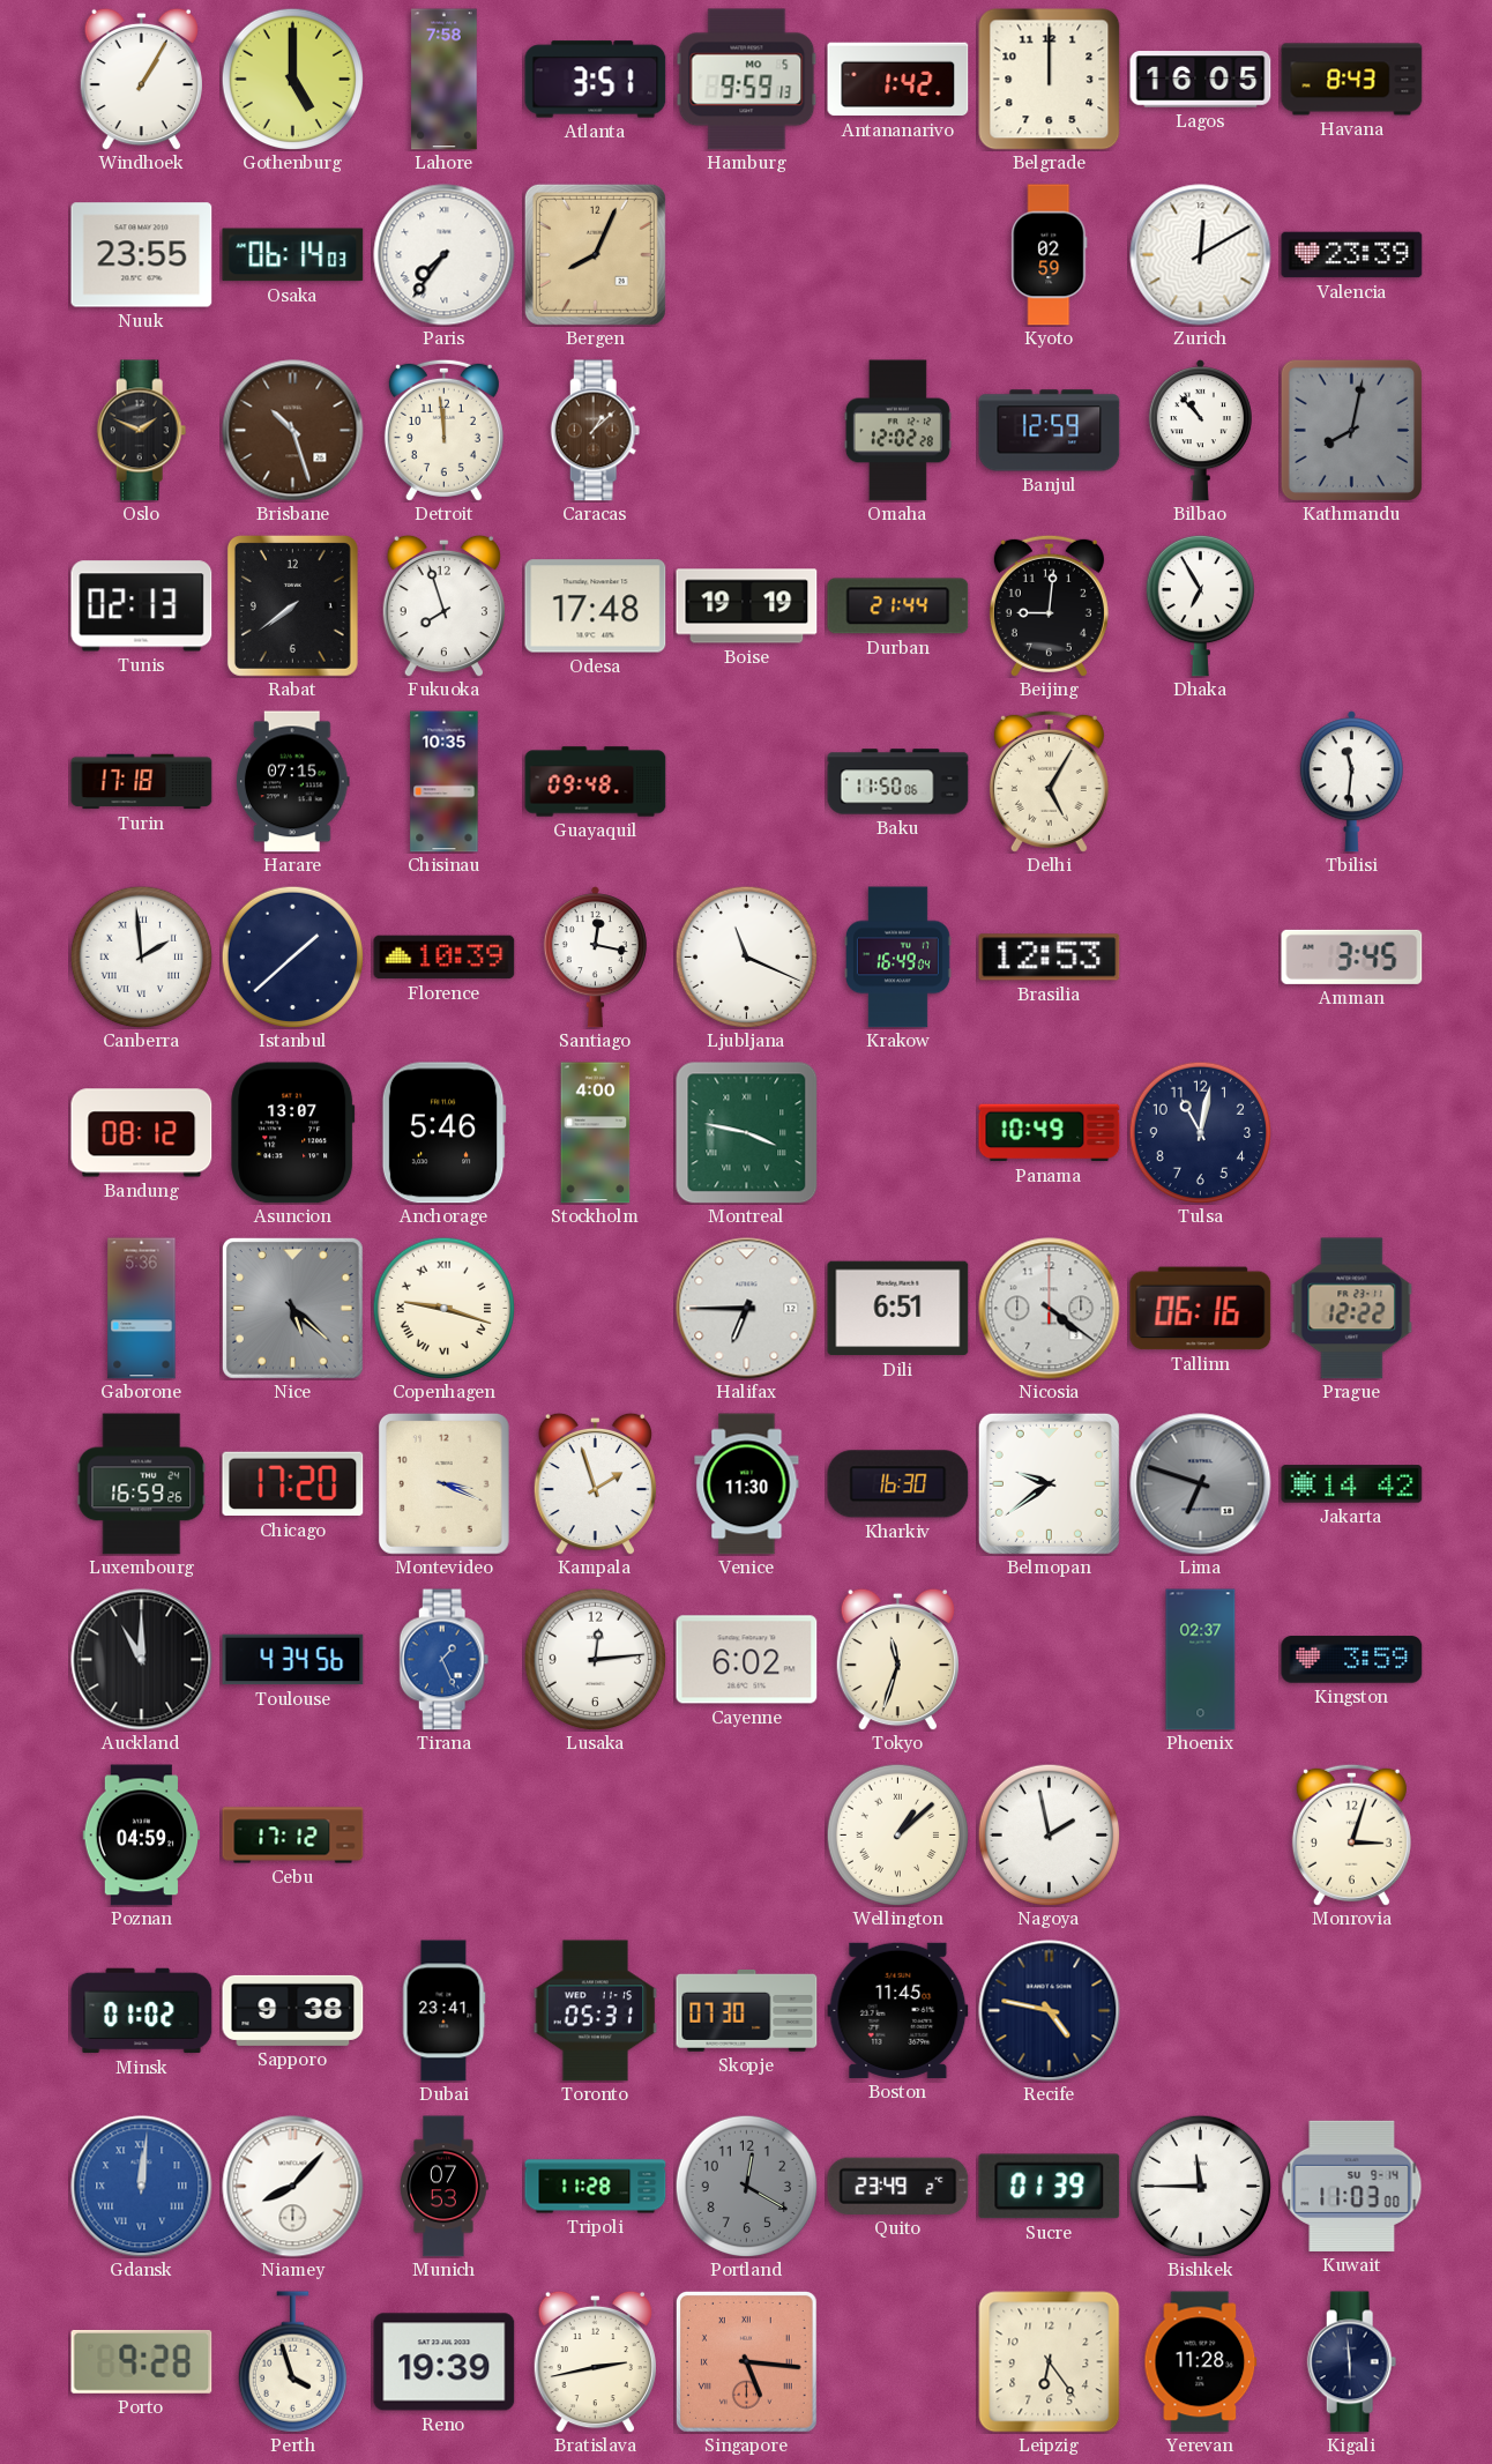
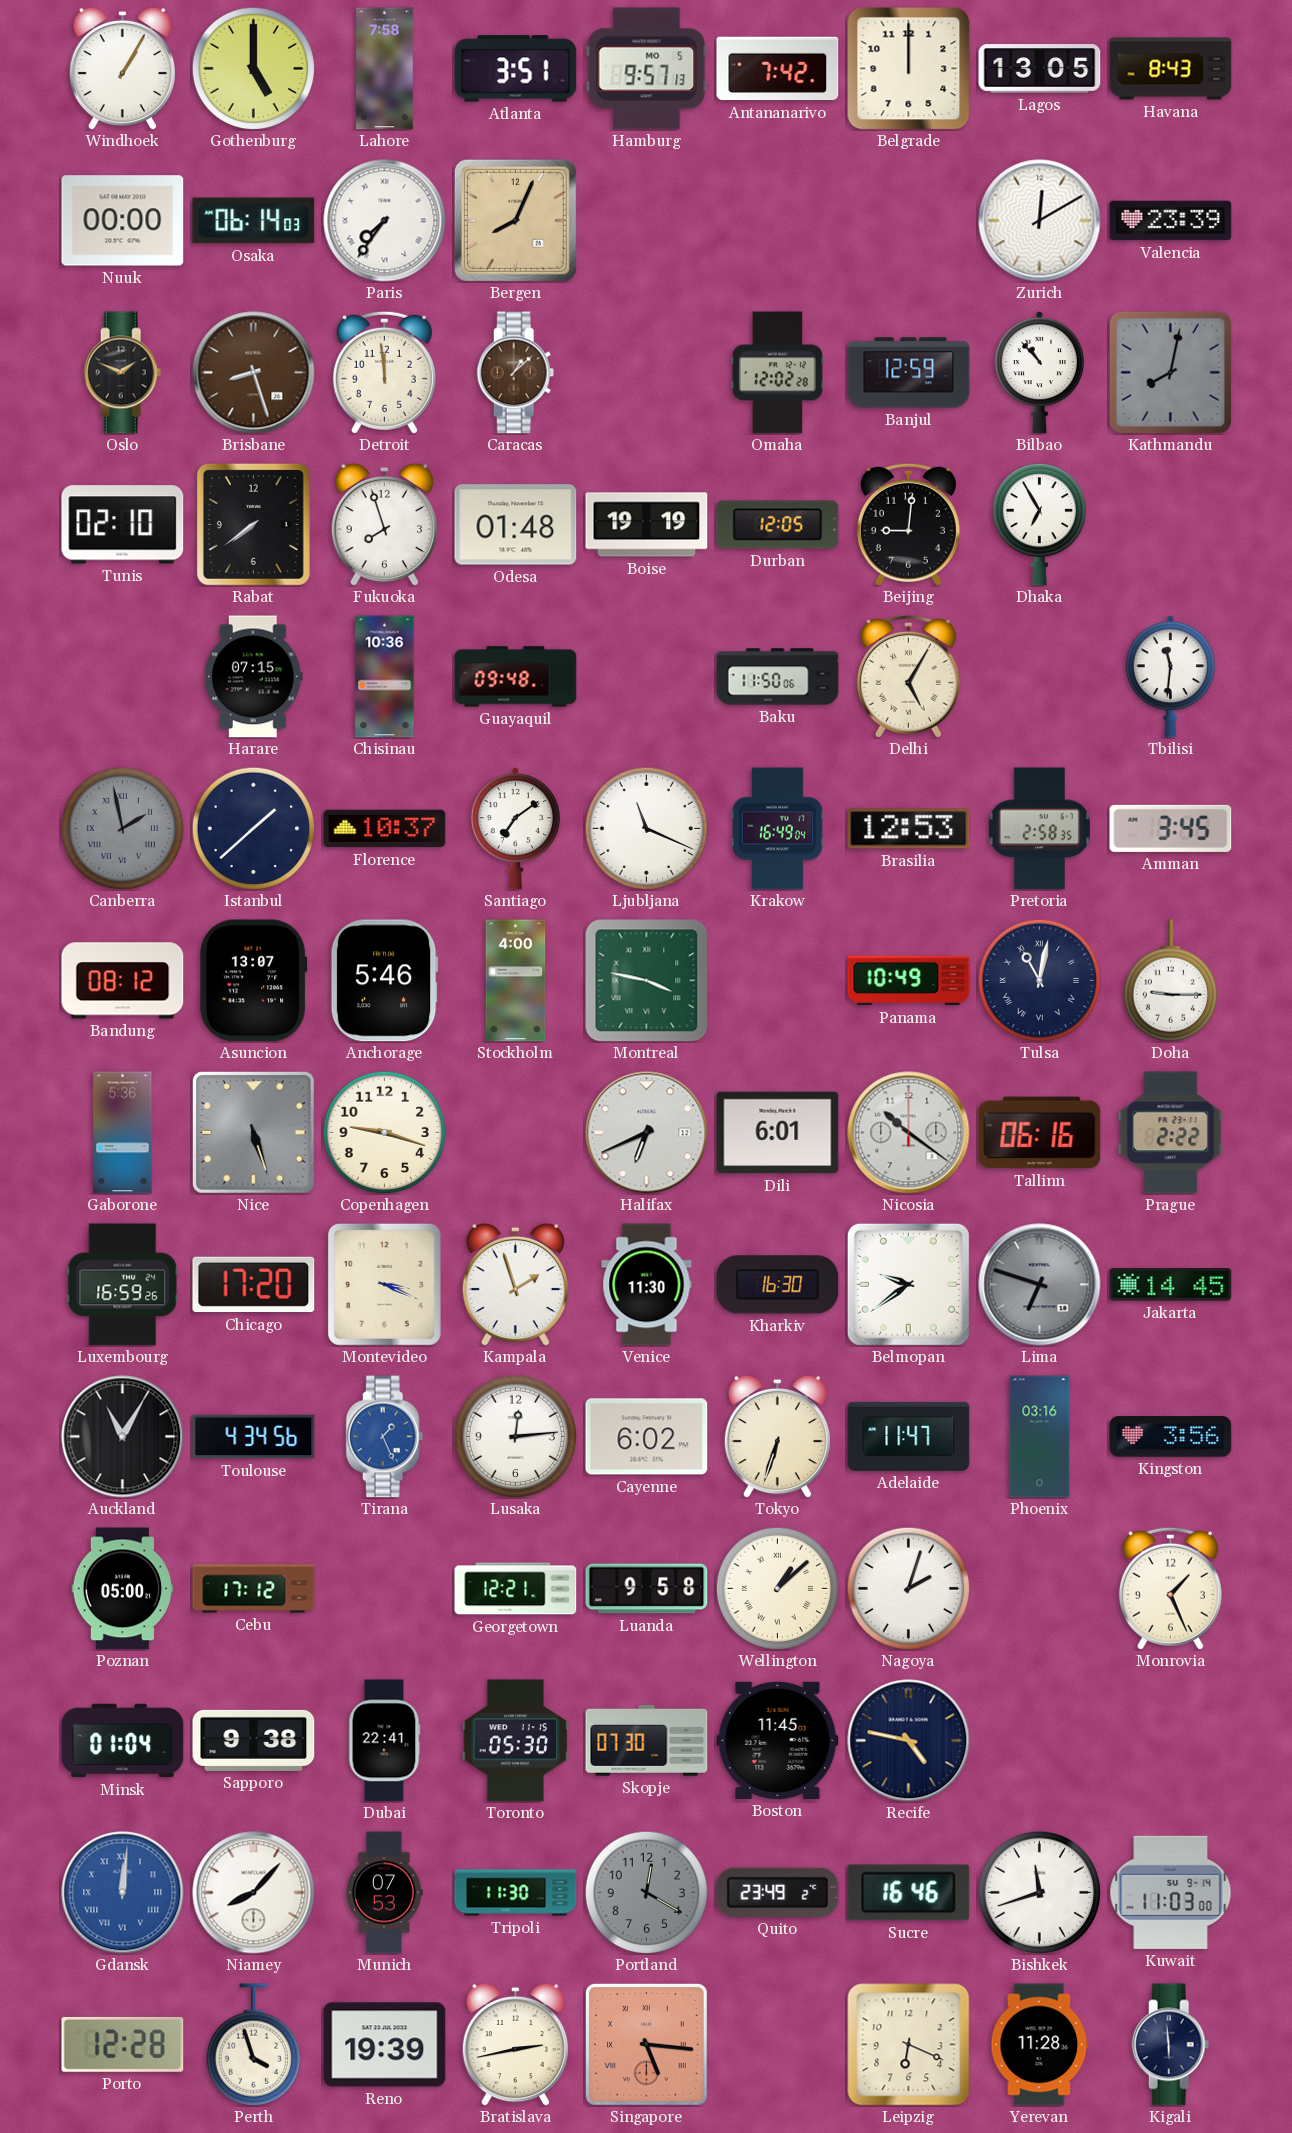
Hamburg: 9:59 -> 9:57 (647, 69)
Antananarivo: 1:42 -> 7:42 (778, 69)
Lagos: 16:05 -> 13:05 (1040, 69)
Nuuk: 23:55 -> 00:00 (123, 221)
Kyoto: 02:59 -> none (1050, 255)
Brisbane: 10:27 -> 8:27 (254, 373)
Tunis: 02:13 -> 02:10 (123, 525)
Odesa: 17:48 -> 01:48 (516, 525)
Durban: 21:44 -> 12:05 (778, 525)
Turin: 17:18 -> none (142, 782)
Chisinau: 10:35 -> 10:36 (385, 677)
Canberra: 1:59 -> 1:58 (122, 828)
Canberra dial: white -> grey (122, 828)
Florence: 10:39 -> 10:37 (385, 829)
Santiago: 12:17 -> 7:09 (515, 829)
Pretoria: none -> 2:58 (1039, 829)
Tulsa numerals: Arabic -> Roman (1039, 980)
Doha: none -> 9:15 (1170, 981)
Nice: 5:22 -> 5:27 (253, 1132)
Copenhagen numerals: Roman -> Arabic (384, 1132)
Halifax: 6:45 -> 6:41 (647, 1133)
Dili: 6:51 -> 6:01 (778, 1133)
Nicosia: 4:21 -> 10:21 (909, 1133)
Prague: 12:22 -> 2:22 (1171, 1133)
Jakarta: 14:42 -> 14:45 (1171, 1285)
Auckland: 11:00 -> 11:05 (123, 1437)
Tokyo: 11:33 -> 6:33 (777, 1436)
Adelaide: none -> 11:47 (909, 1436)
Phoenix: 02:37 -> 03:16 (1040, 1437)
Kingston: 3:59 -> 3:56 (1171, 1437)
Poznan: 04:59 -> 05:00 (123, 1589)
Georgetown: none -> 12:21 (516, 1589)
Luanda: none -> 9:58 (647, 1589)
Nagoya: 1:58 -> 2:03 (908, 1588)
Monrovia: 3:03 -> 1:26 (1170, 1588)
Minsk: 01:02 -> 01:04 (123, 1741)
Dubai: 23:41 -> 22:41 (384, 1741)
Toronto: 05:31 -> 05:30 (516, 1741)
Tripoli: 11:28 -> 11:30 (516, 1893)
Sucre: 01:39 -> 16:46 (909, 1893)
Bishkek: 11:45 -> 11:42 (1039, 1892)
Porto: 9:28 -> 12:28 (123, 2044)
Leipzig: 6:24 -> 6:19 (909, 2045)
